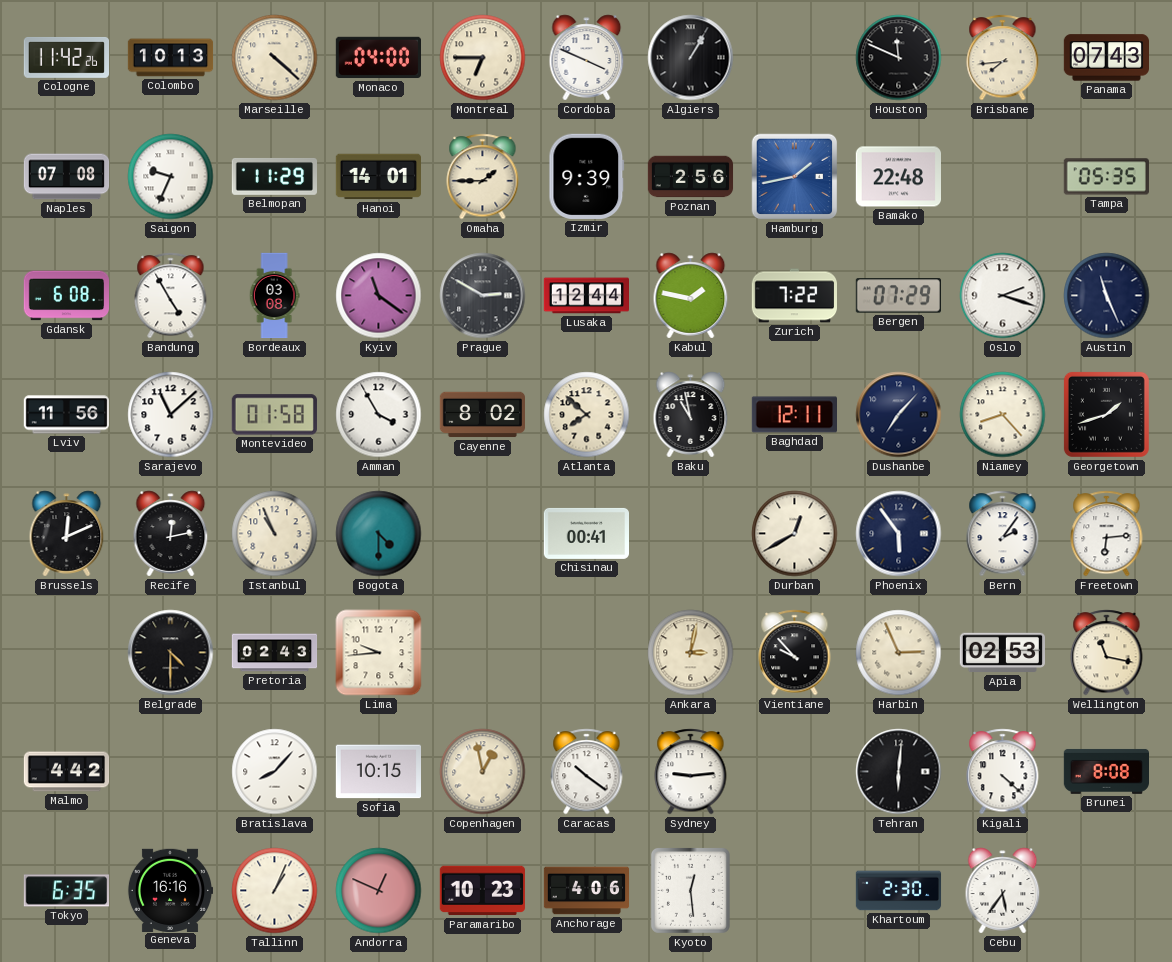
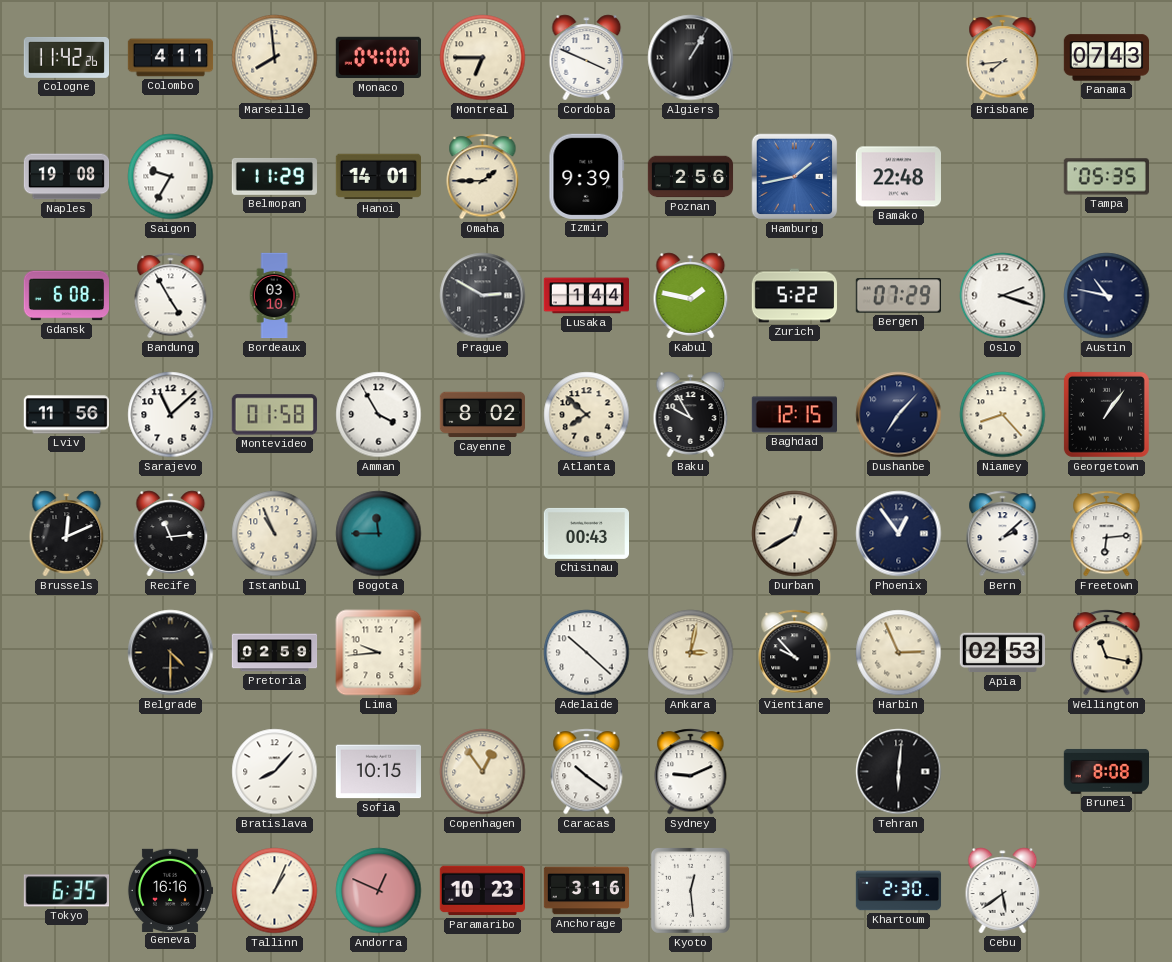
Colombo: 10:13 -> 4:11 (171, 58)
Marseille: 4:22 -> 7:59 (275, 58)
Houston: 11:49 -> none (899, 58)
Naples: 07:08 -> 19:08 (67, 177)
Saigon: 9:34 -> 9:35 (171, 177)
Bordeaux: 03:08 -> 03:10 (274, 296)
Kyiv: 11:21 -> none (379, 296)
Lusaka: 12:44 -> 1:44 (586, 296)
Zurich: 7:22 -> 5:22 (794, 296)
Austin: 11:26 -> 10:47 (1107, 296)
Baku: 10:58 -> 9:55 (691, 415)
Baghdad: 12:11 -> 12:15 (794, 415)
Georgetown: 1:42 -> 1:06 (1106, 414)
Recife: 12:13 -> 11:14 (171, 534)
Bogota: 4:30 -> 11:45 (379, 534)
Chisinau: 00:41 -> 00:43 (586, 533)
Phoenix: 5:54 -> 12:54 (899, 534)
Bern: 2:06 -> 2:08 (1003, 534)
Pretoria: 02:43 -> 02:59 (275, 653)
Adelaide: none -> 10:22 (587, 653)
Malmo: 4:42 -> none (67, 772)
Copenhagen: 12:58 -> 12:54 (483, 772)
Sydney: 9:14 -> 9:11 (691, 772)
Kigali: 4:22 -> none (1003, 772)
Anchorage: 4:06 -> 3:16 (587, 891)
Cebu: 5:36 -> 5:39 (1003, 891)
